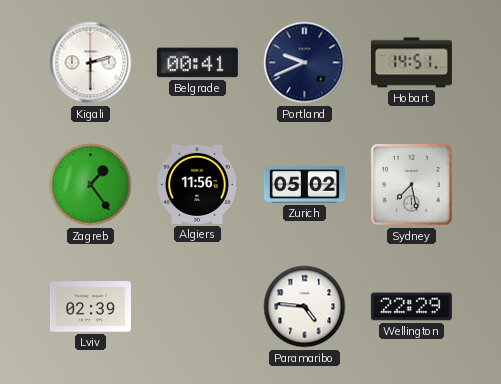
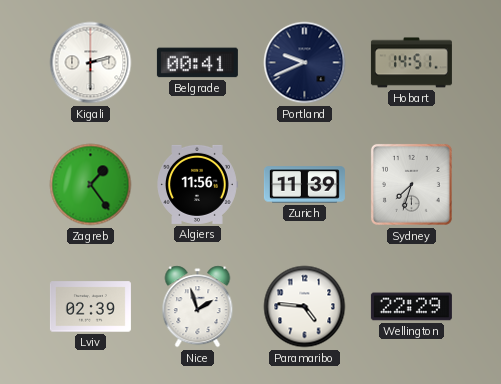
Zurich: 05:02 -> 11:39 (304, 185)
Sydney: 7:28 -> 7:33 (411, 184)
Nice: none -> 1:57 (198, 307)
